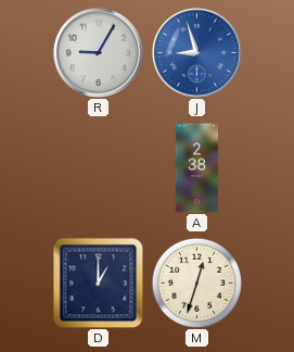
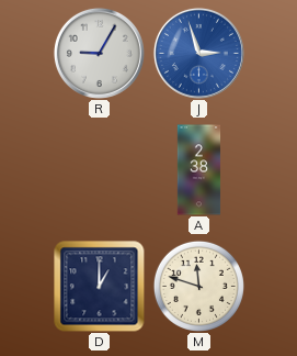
J: 8:57 -> 2:57 (198, 53)
M: 12:33 -> 11:48 (198, 286)
